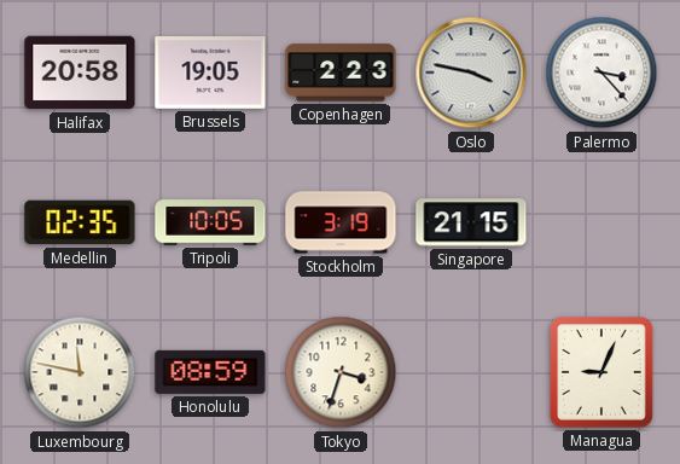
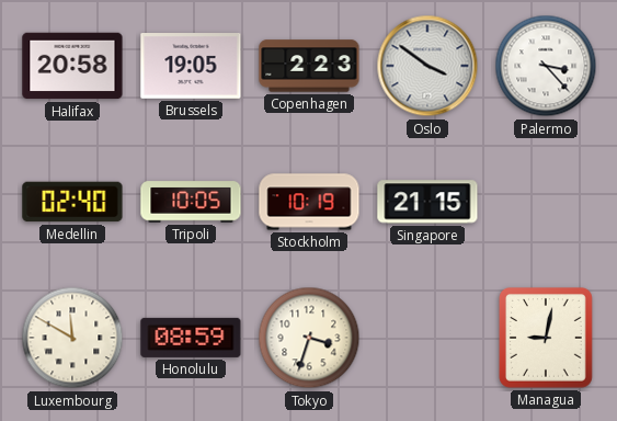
Oslo: 3:47 -> 3:51 (427, 66)
Medellin: 02:35 -> 02:40 (72, 202)
Stockholm: 3:19 -> 10:19 (309, 202)
Luxembourg: 11:47 -> 11:50 (72, 338)
Managua: 9:04 -> 9:02 (547, 339)
